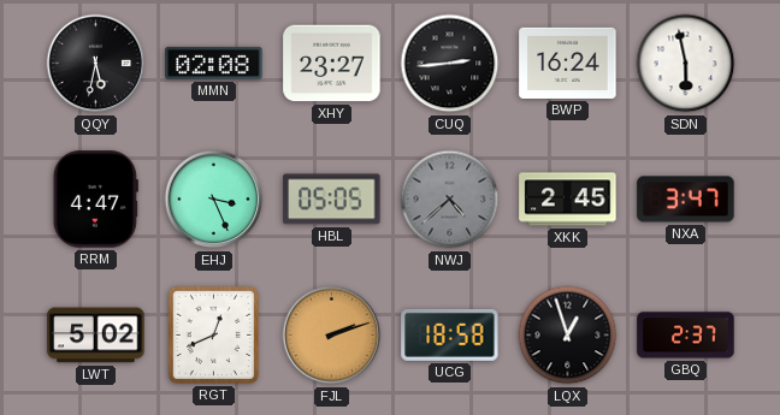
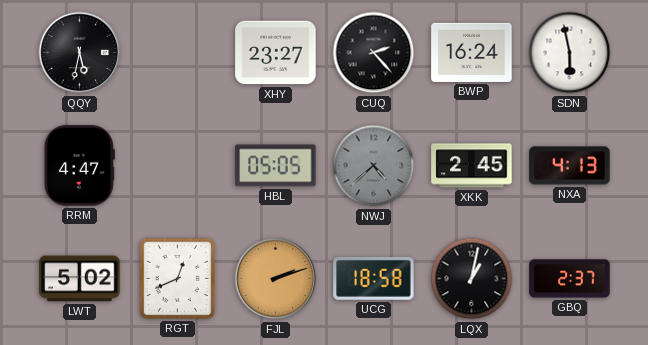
MMN: 02:08 -> none (214, 63)
CUQ: 2:44 -> 2:23 (374, 53)
EHJ: 3:26 -> none (214, 200)
NXA: 3:47 -> 4:13 (570, 166)
LQX: 12:57 -> 1:02 (472, 279)
